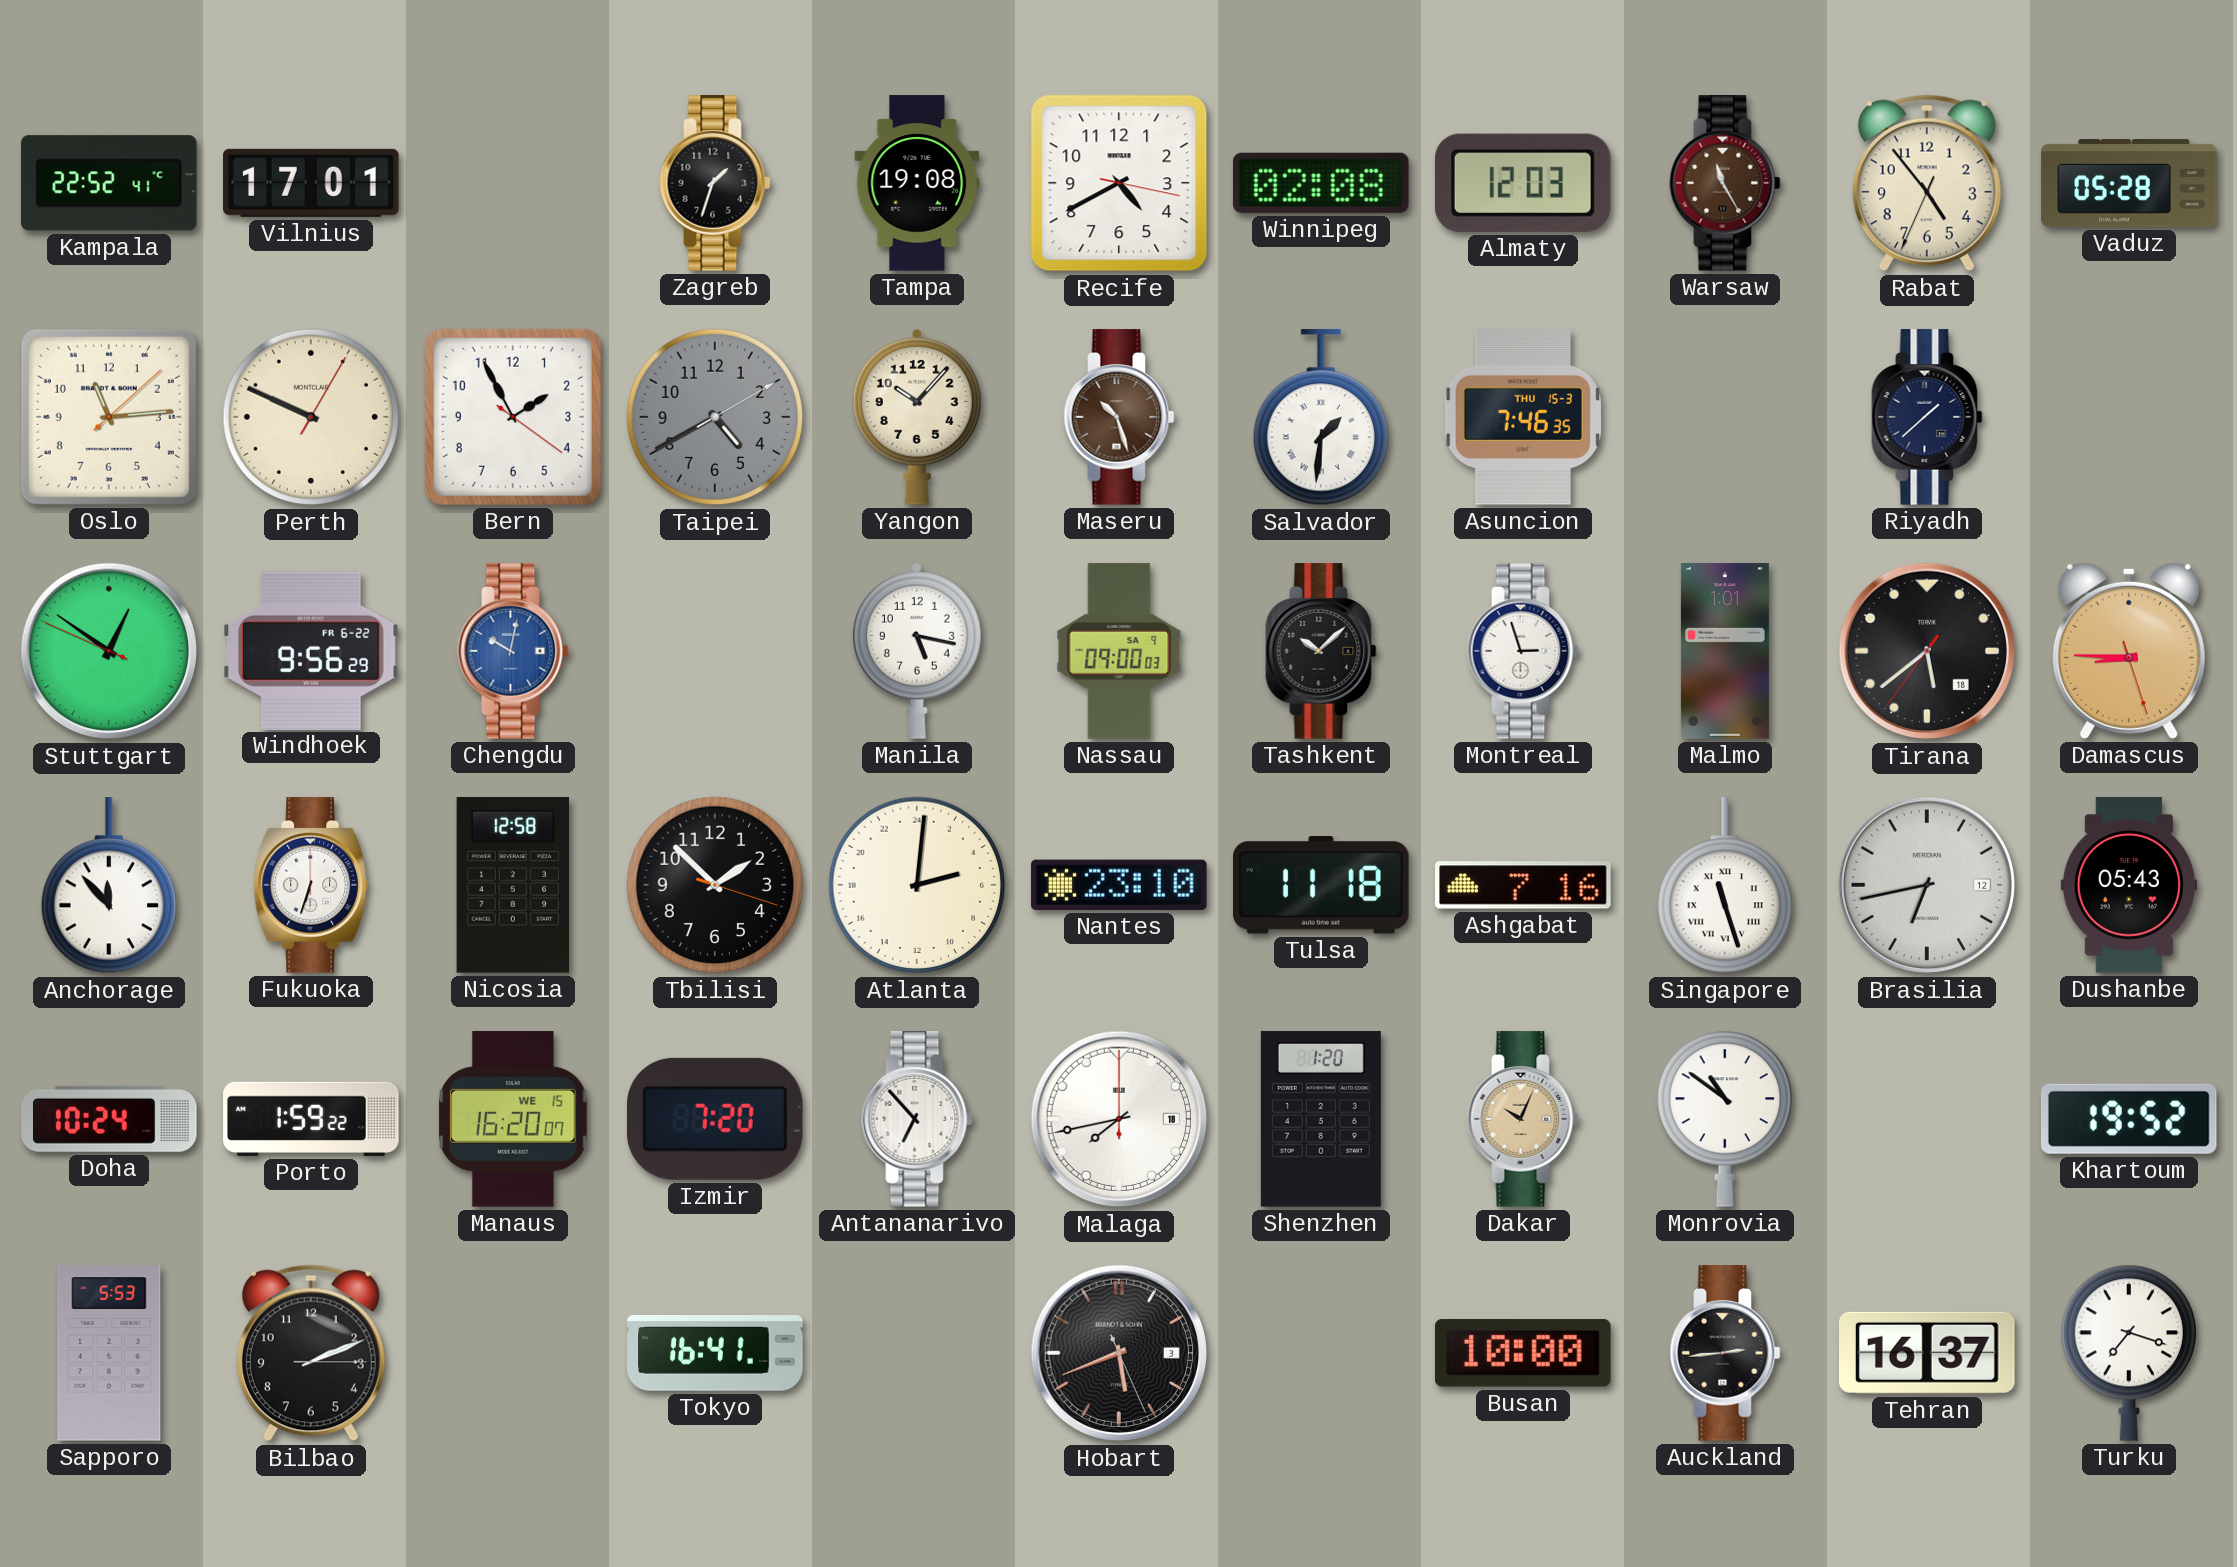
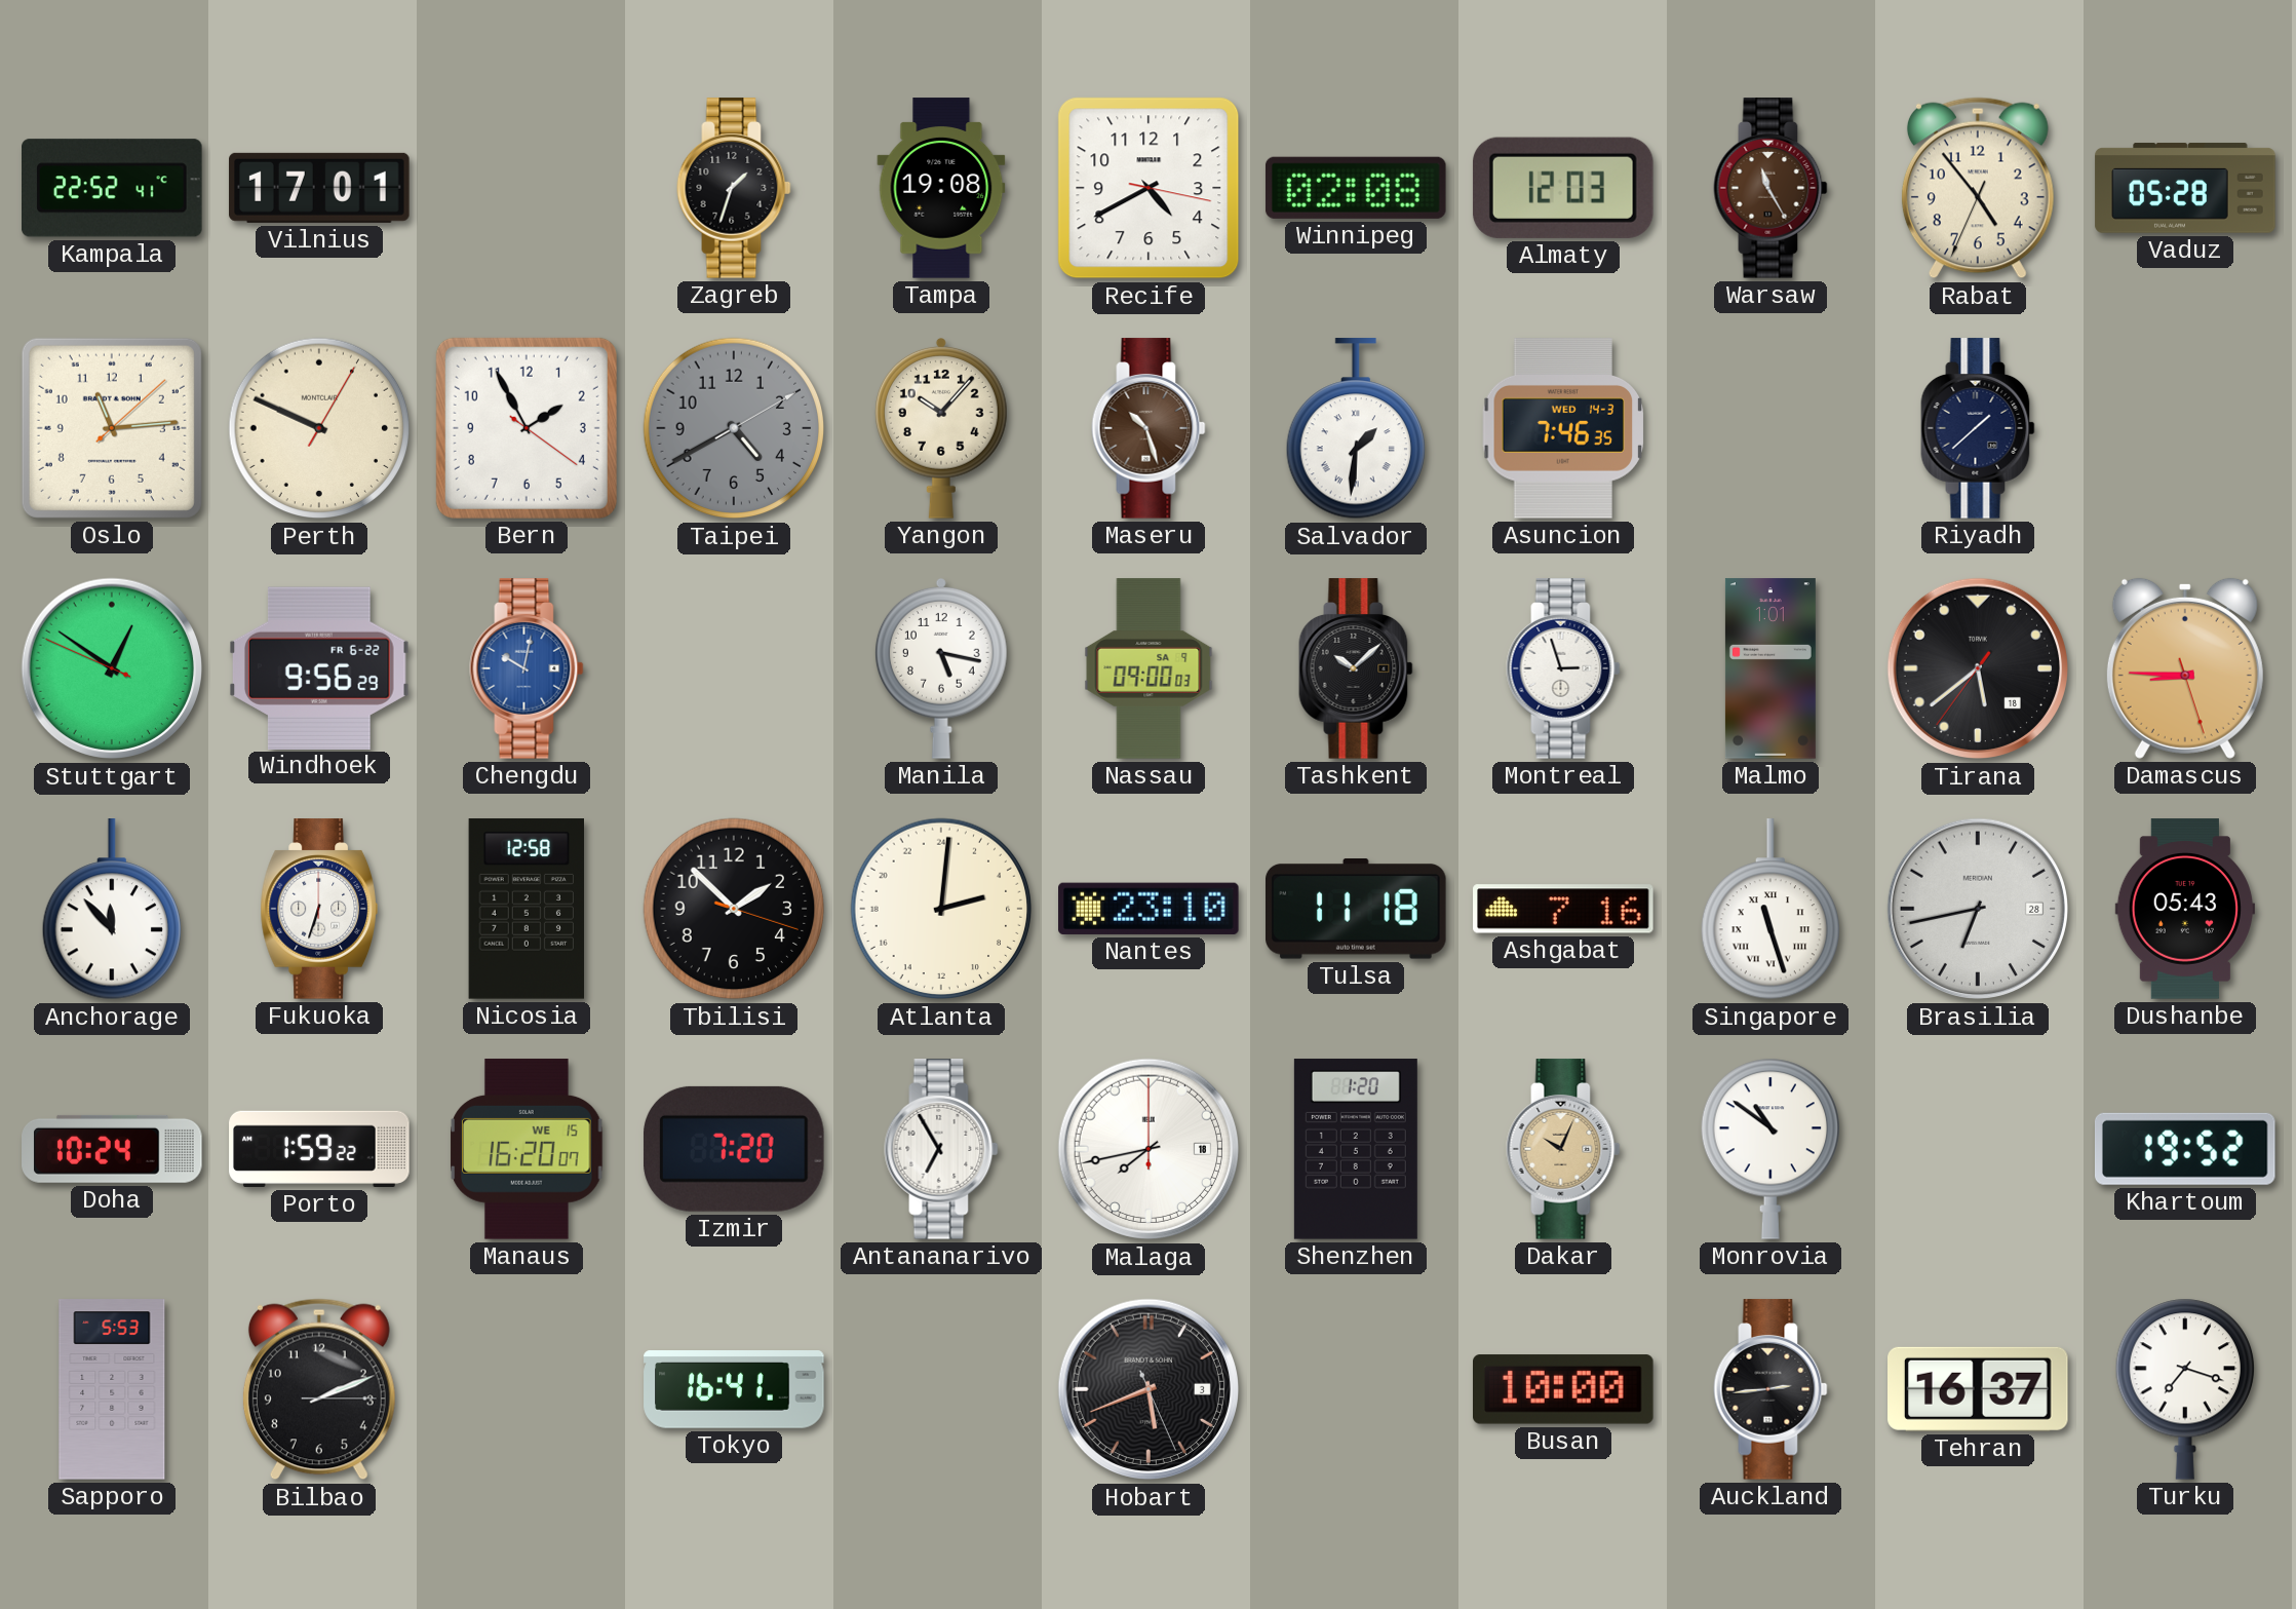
Asuncion date: THU 15-3 -> WED 14-3 (1563, 428)
Brasilia date: 12 -> 28 (1978, 909)
Antananarivo: 6:53 -> 6:55 (941, 1149)
